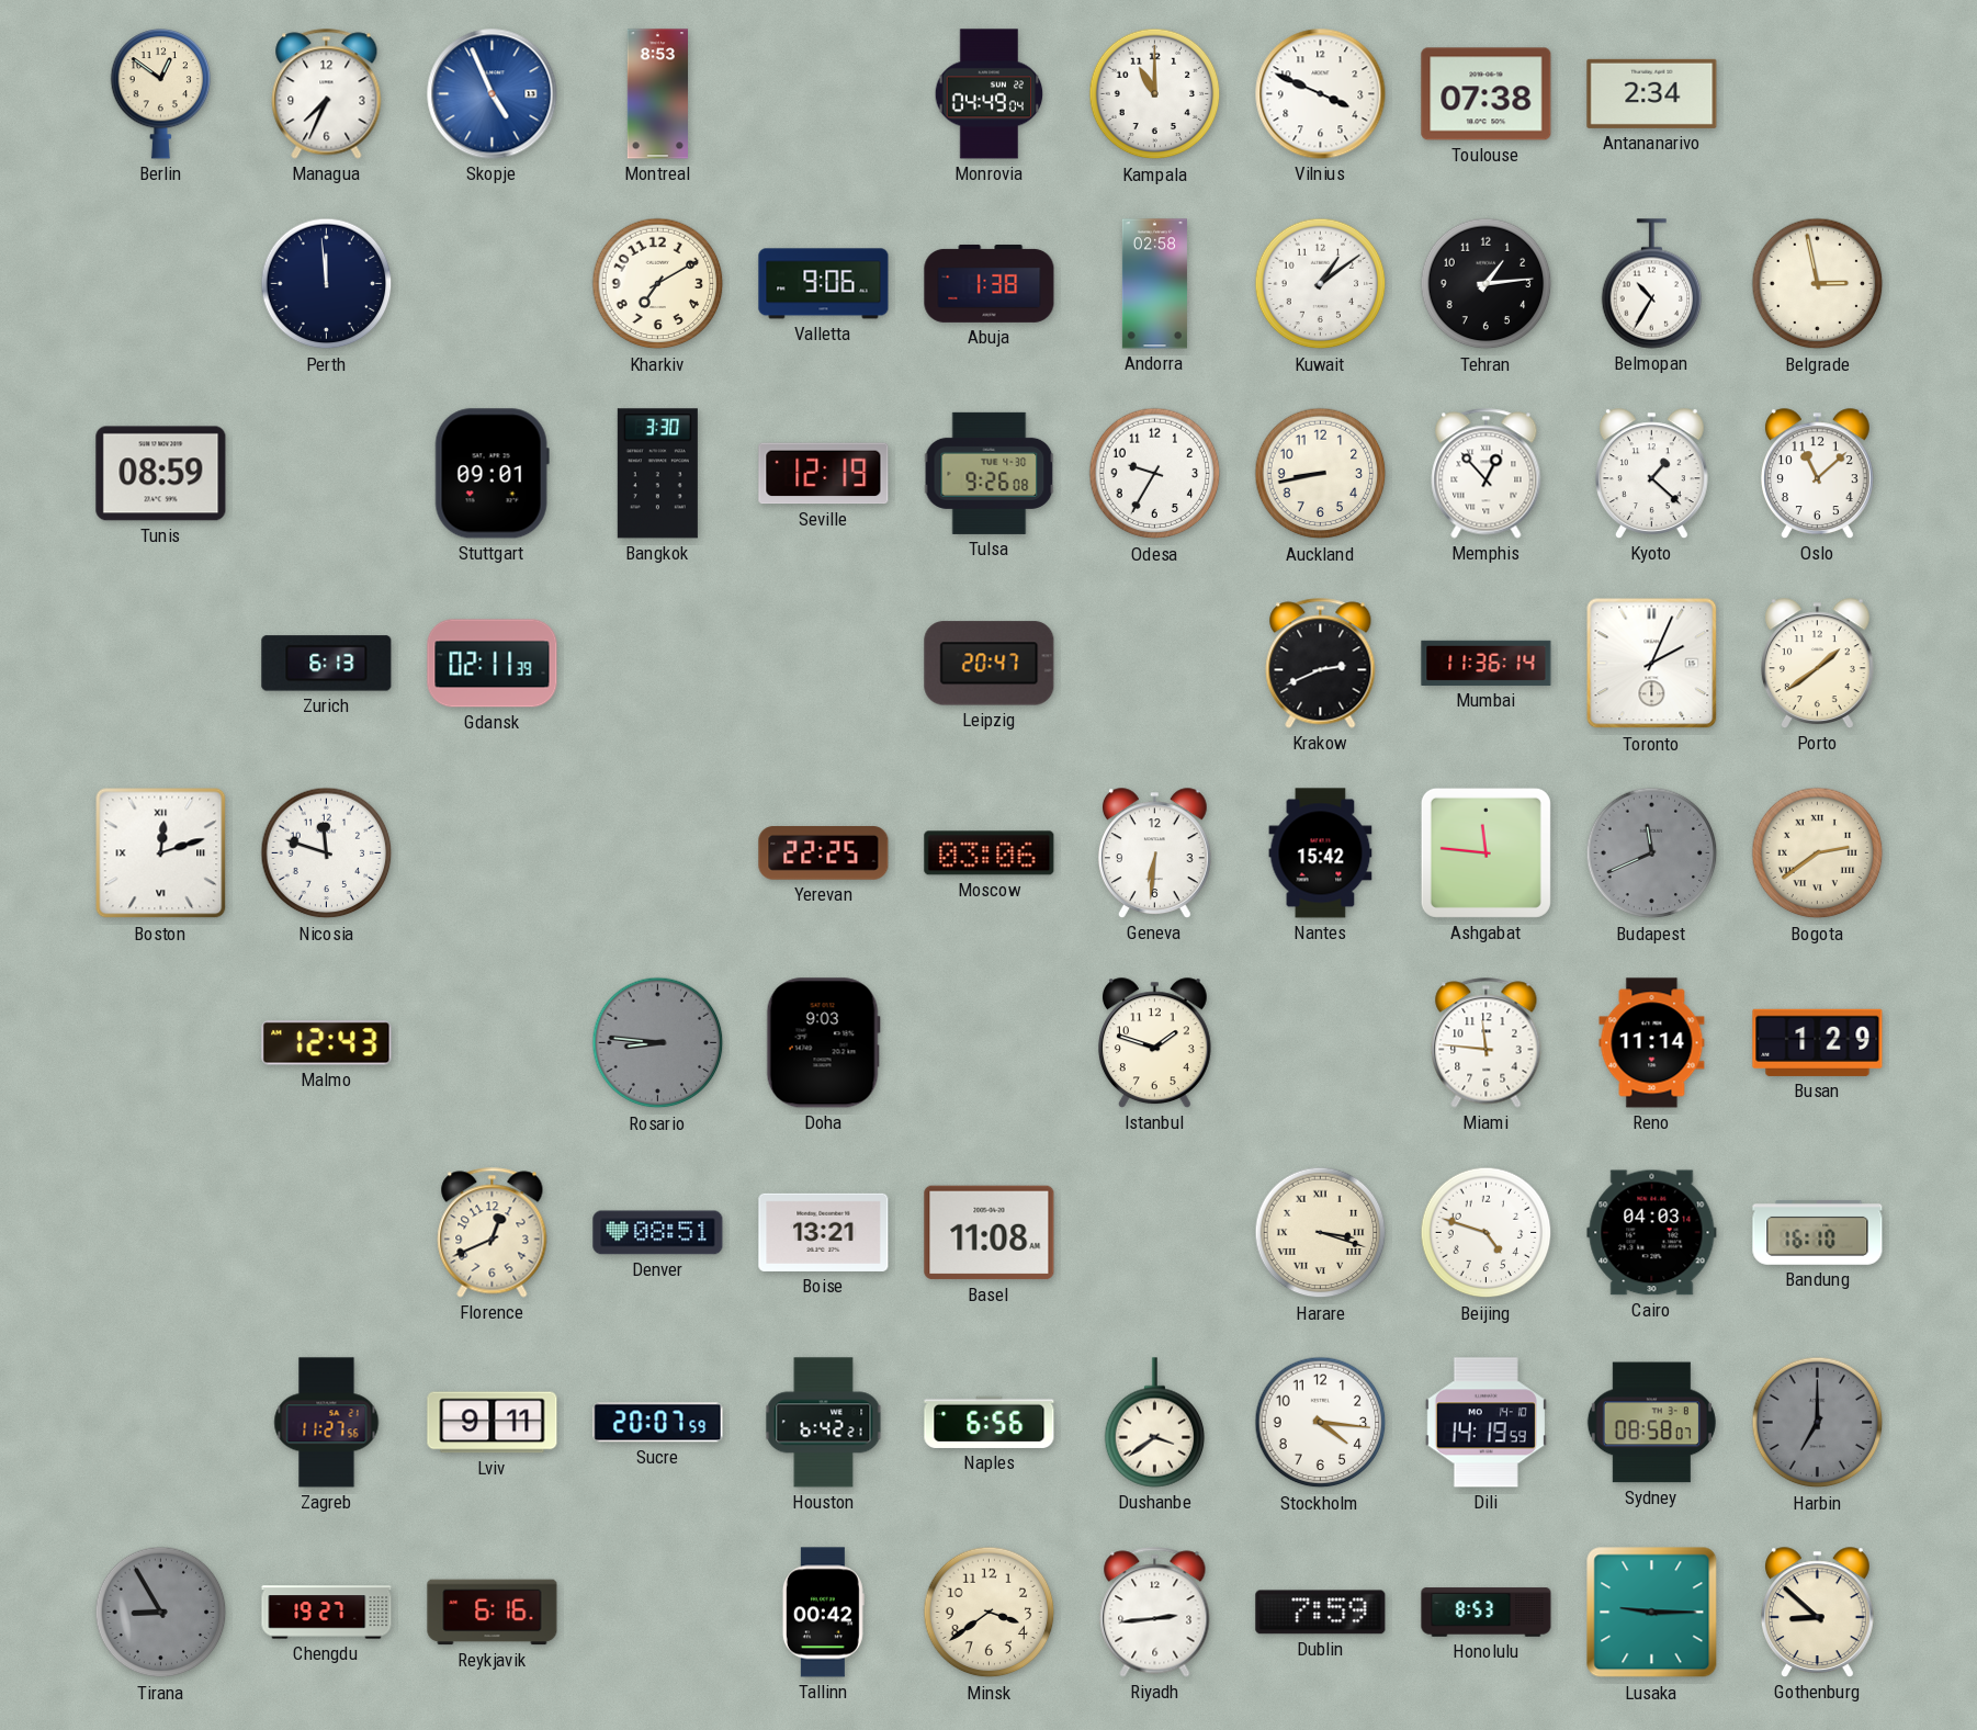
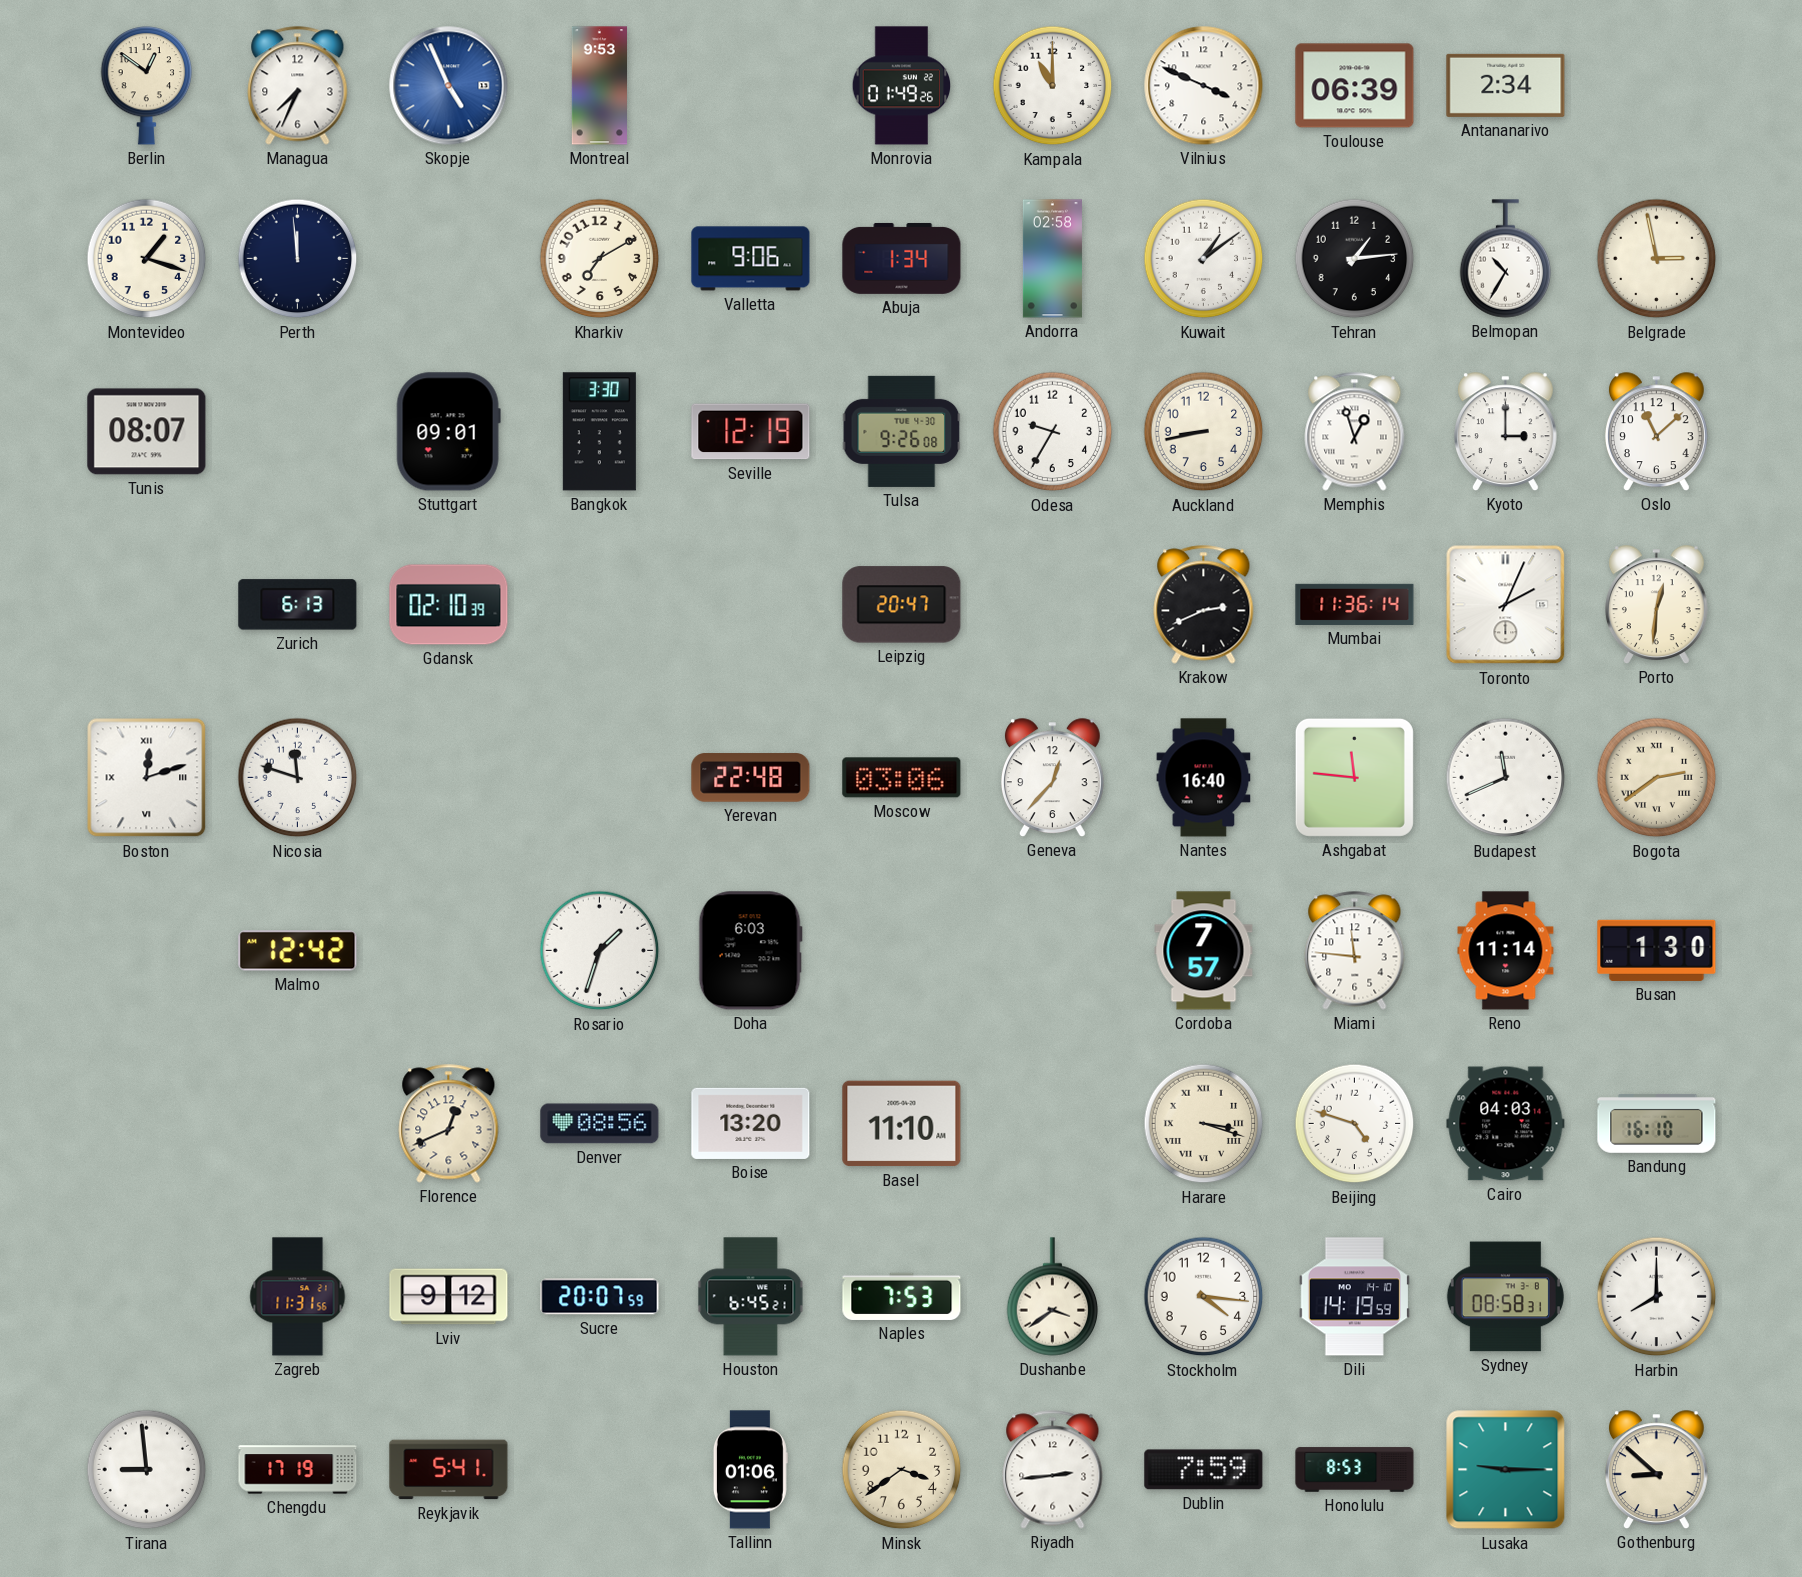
Montreal: 8:53 -> 9:53 (599, 86)
Monrovia: 04:49 -> 01:49 (902, 86)
Toulouse: 07:38 -> 06:39 (1355, 86)
Montevideo: none -> 1:18 (147, 259)
Abuja: 1:38 -> 1:34 (902, 258)
Tunis: 08:59 -> 08:07 (147, 432)
Memphis: 12:53 -> 12:57 (1355, 432)
Kyoto: 1:22 -> 3:00 (1505, 432)
Gdansk: 02:11 -> 02:10 (449, 605)
Porto: 1:39 -> 12:31 (1656, 605)
Yerevan: 22:25 -> 22:48 (751, 778)
Geneva: 6:31 -> 12:37 (1052, 778)
Nantes: 15:42 -> 16:40 (1204, 778)
Budapest dial: grey -> white (1506, 778)
Malmo: 12:43 -> 12:42 (298, 951)
Rosario: 8:46 -> 1:33 (600, 951)
Rosario dial: grey -> white (600, 951)
Doha: 9:03 -> 6:03 (750, 951)
Istanbul: 1:48 -> none (1154, 1043)
Cordoba: none -> 7:57 (1204, 951)
Busan: 1:29 -> 1:30 (1657, 950)
Denver: 08:51 -> 08:56 (600, 1124)
Boise: 13:21 -> 13:20 (751, 1123)
Basel: 11:08 -> 11:10 (902, 1124)
Zagreb: 11:27 -> 11:31 (298, 1297)
Lviv: 9:11 -> 9:12 (449, 1297)
Houston: 6:42 -> 6:45 (751, 1297)
Naples: 6:56 -> 7:53 (902, 1296)
Sydney: 08:58:07 -> 08:58:31 (1505, 1297)
Harbin: 7:00 -> 8:00 (1657, 1297)
Harbin dial: grey -> white (1657, 1297)
Tirana: 8:55 -> 8:59 (147, 1470)
Tirana dial: grey -> white (147, 1470)
Chengdu: 19:27 -> 17:19 (298, 1470)
Reykjavik: 6:16 -> 5:41 (449, 1470)
Tallinn: 00:42 -> 01:06 (750, 1470)
